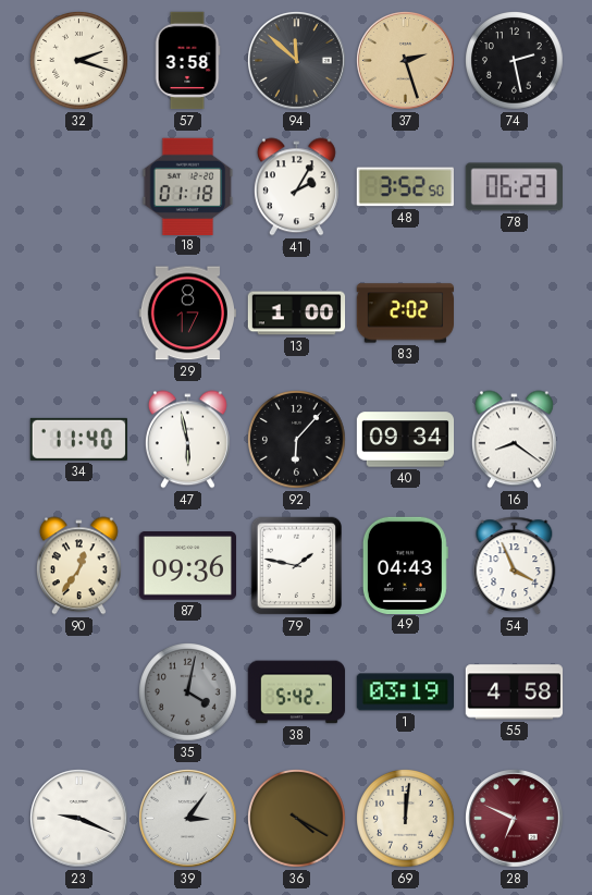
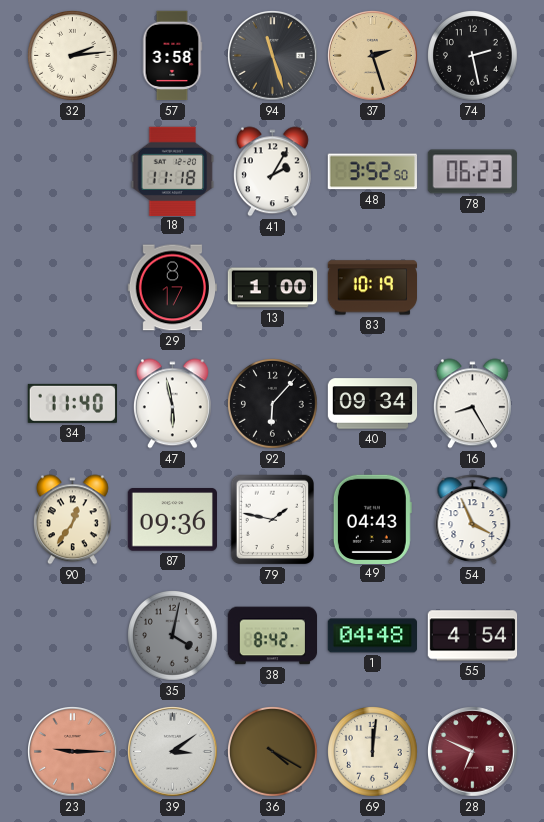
32: 2:18 -> 2:14 (73, 56)
94: 11:52 -> 11:27 (273, 56)
18: 01:18 -> 11:18 (173, 171)
83: 2:02 -> 10:19 (373, 288)
16: 8:21 -> 8:25 (472, 404)
38: 5:42 -> 8:42 (273, 636)
1: 03:19 -> 04:48 (372, 636)
55: 4:58 -> 4:54 (473, 636)
23: 9:19 -> 9:15 (73, 752)
23 dial: white -> salmon (73, 752)
39: 3:06 -> 3:09 (173, 752)
